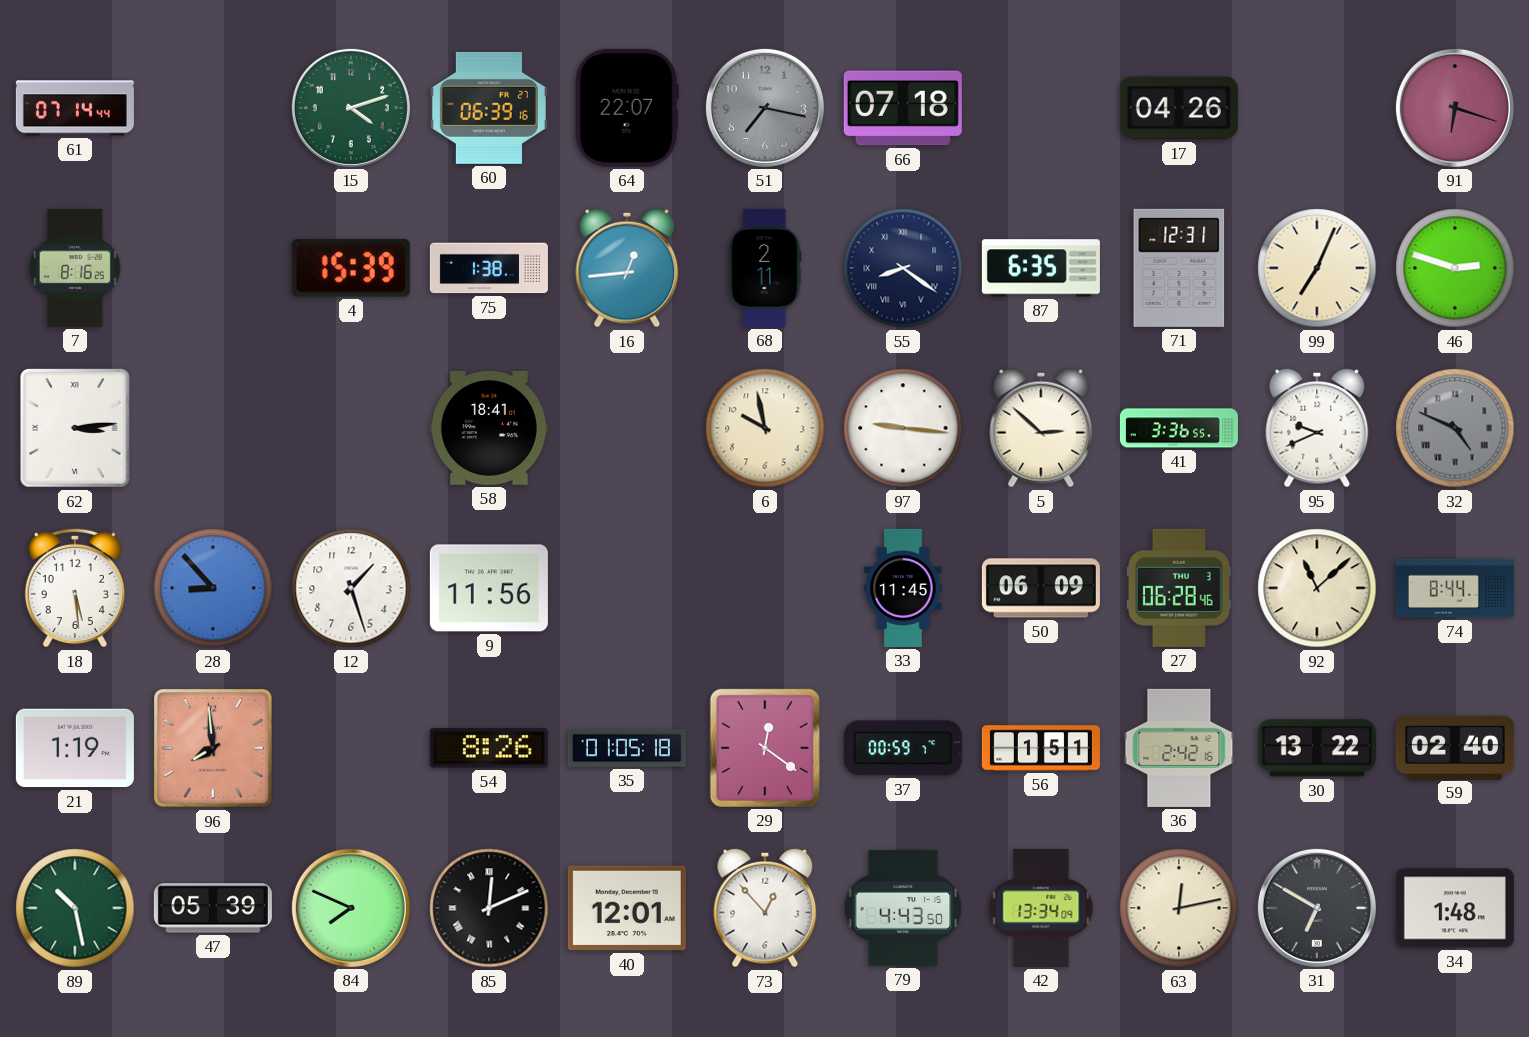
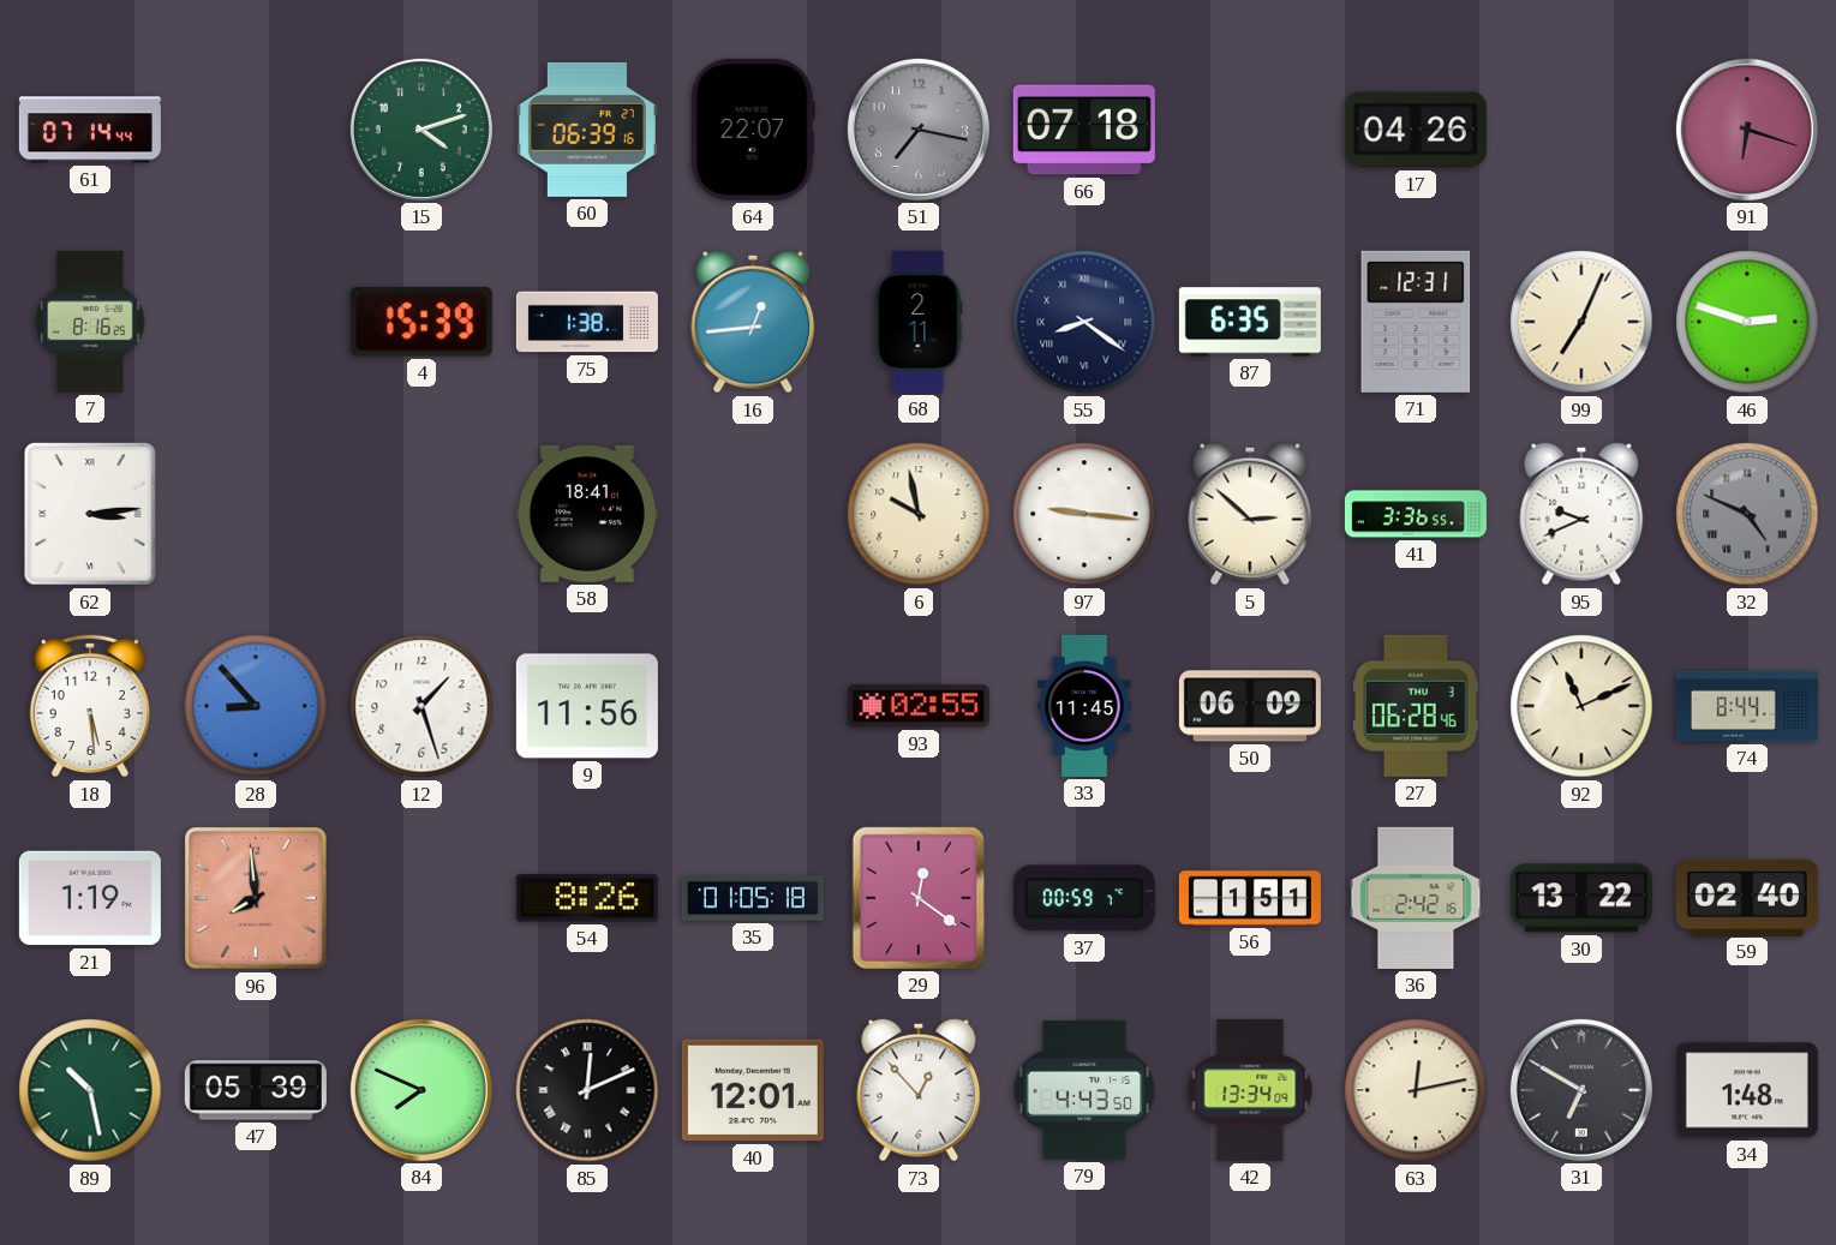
93: none -> 02:55 (919, 706)
92: 11:08 -> 11:11 (1581, 706)
